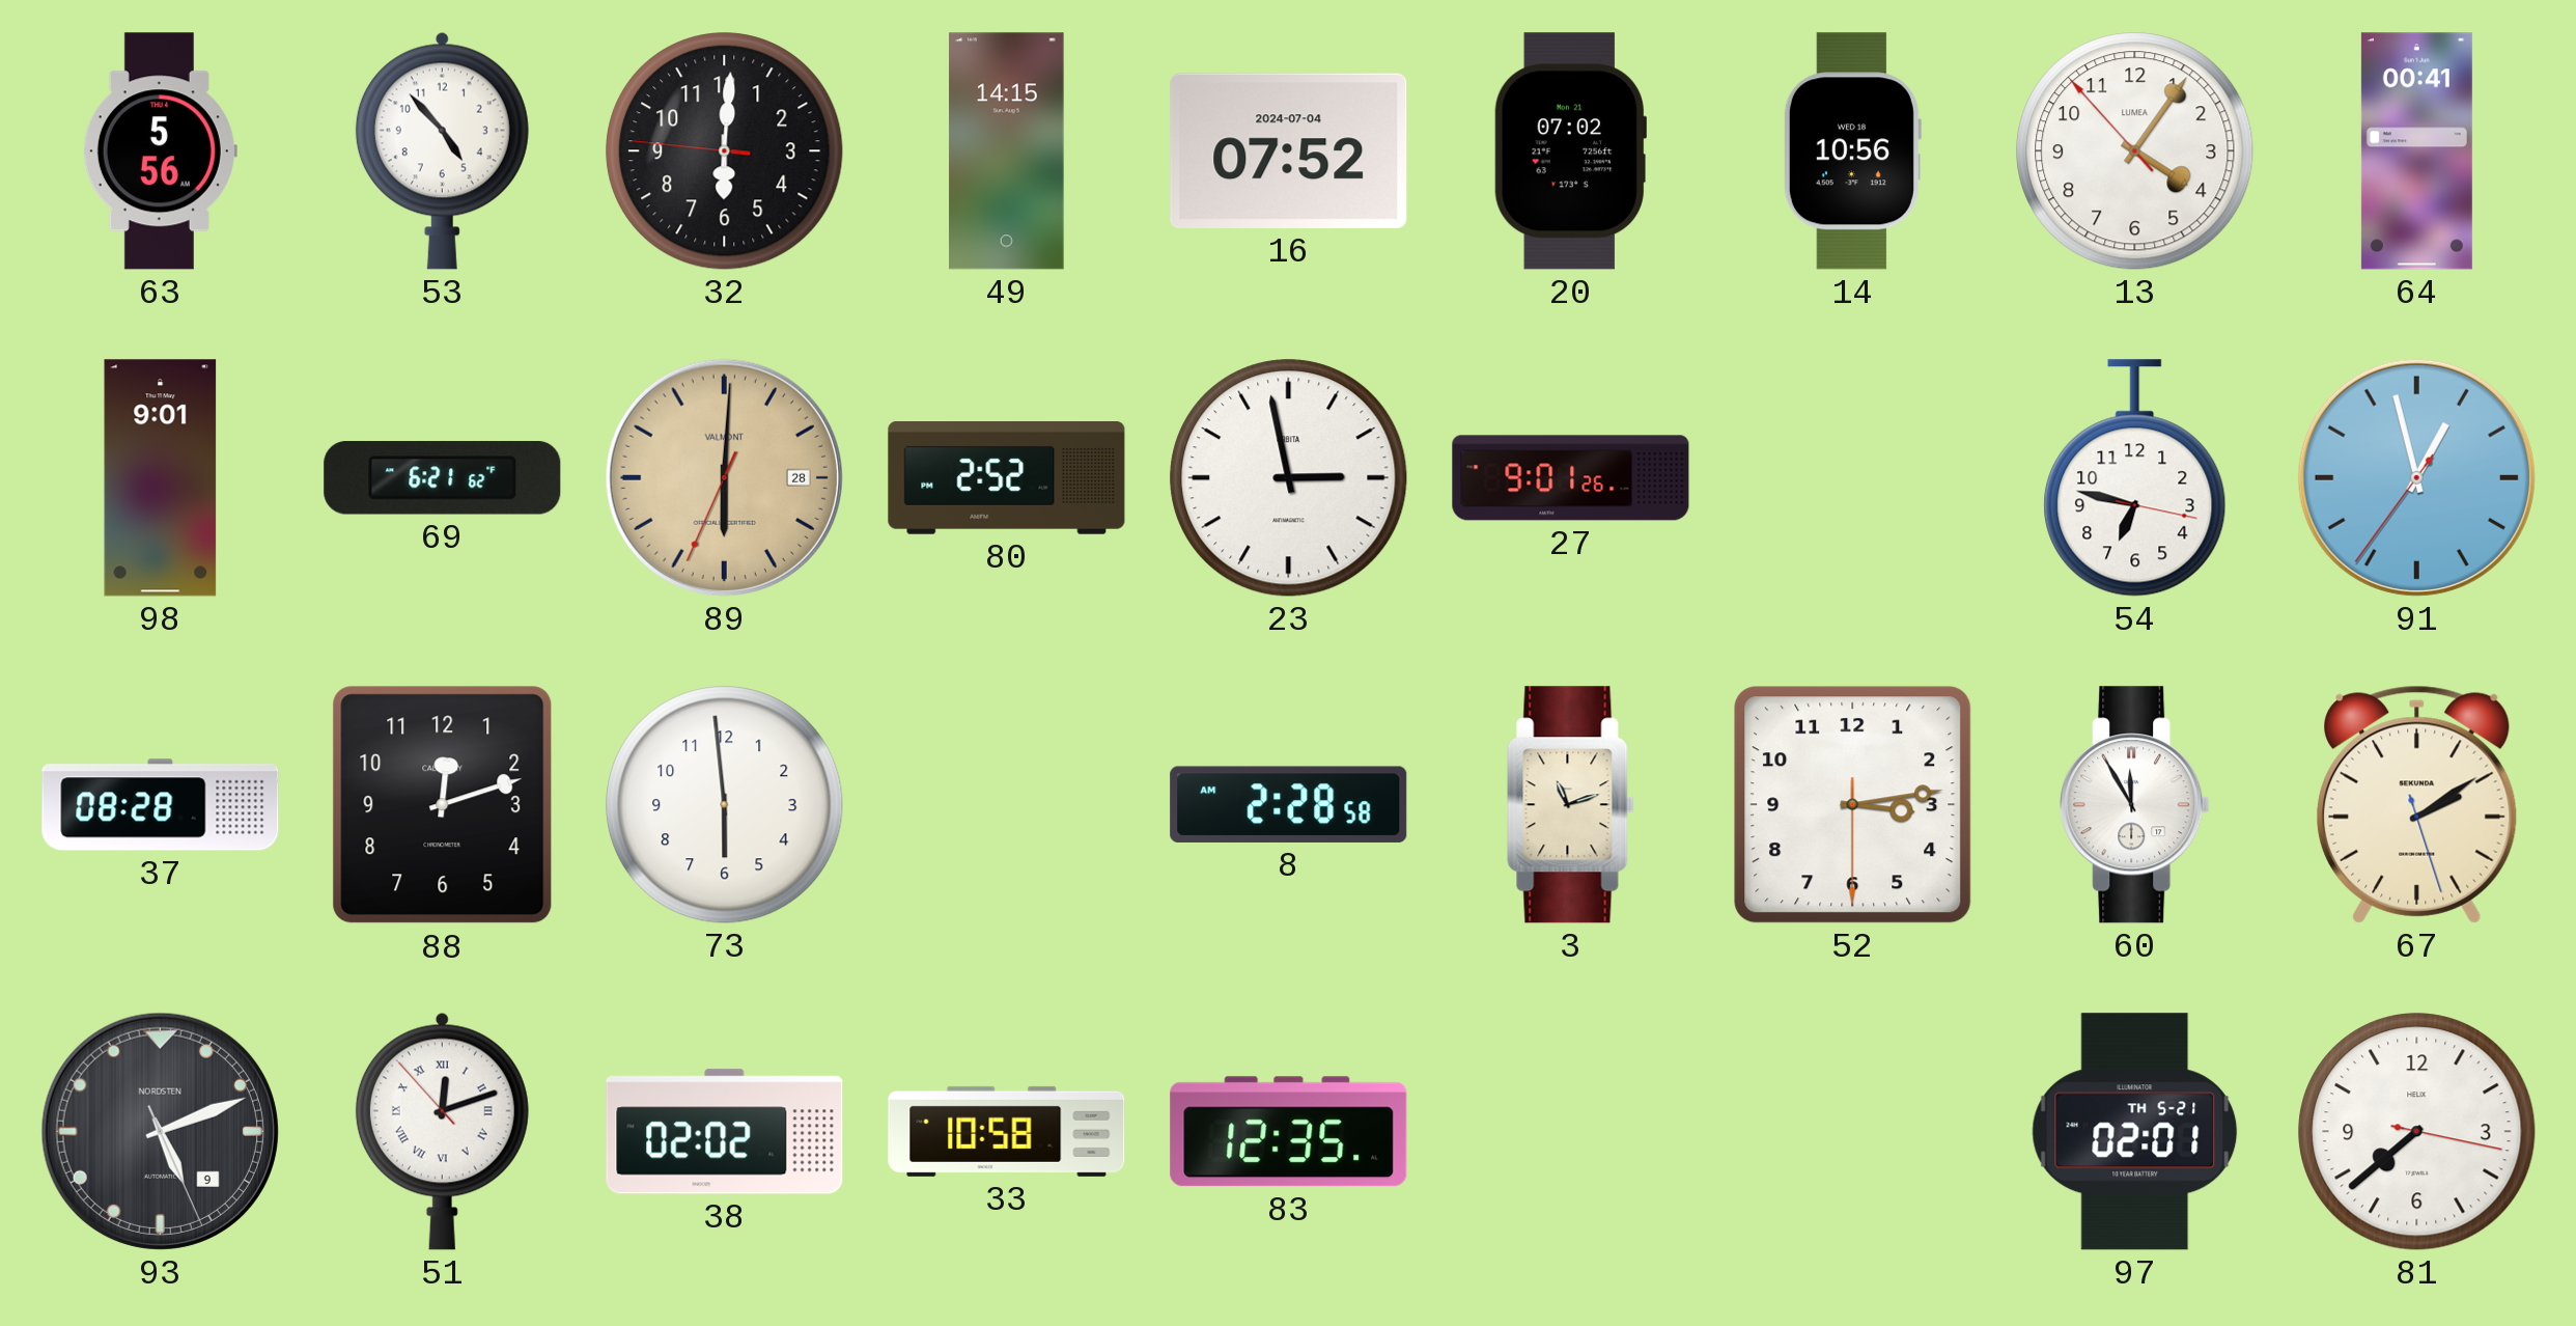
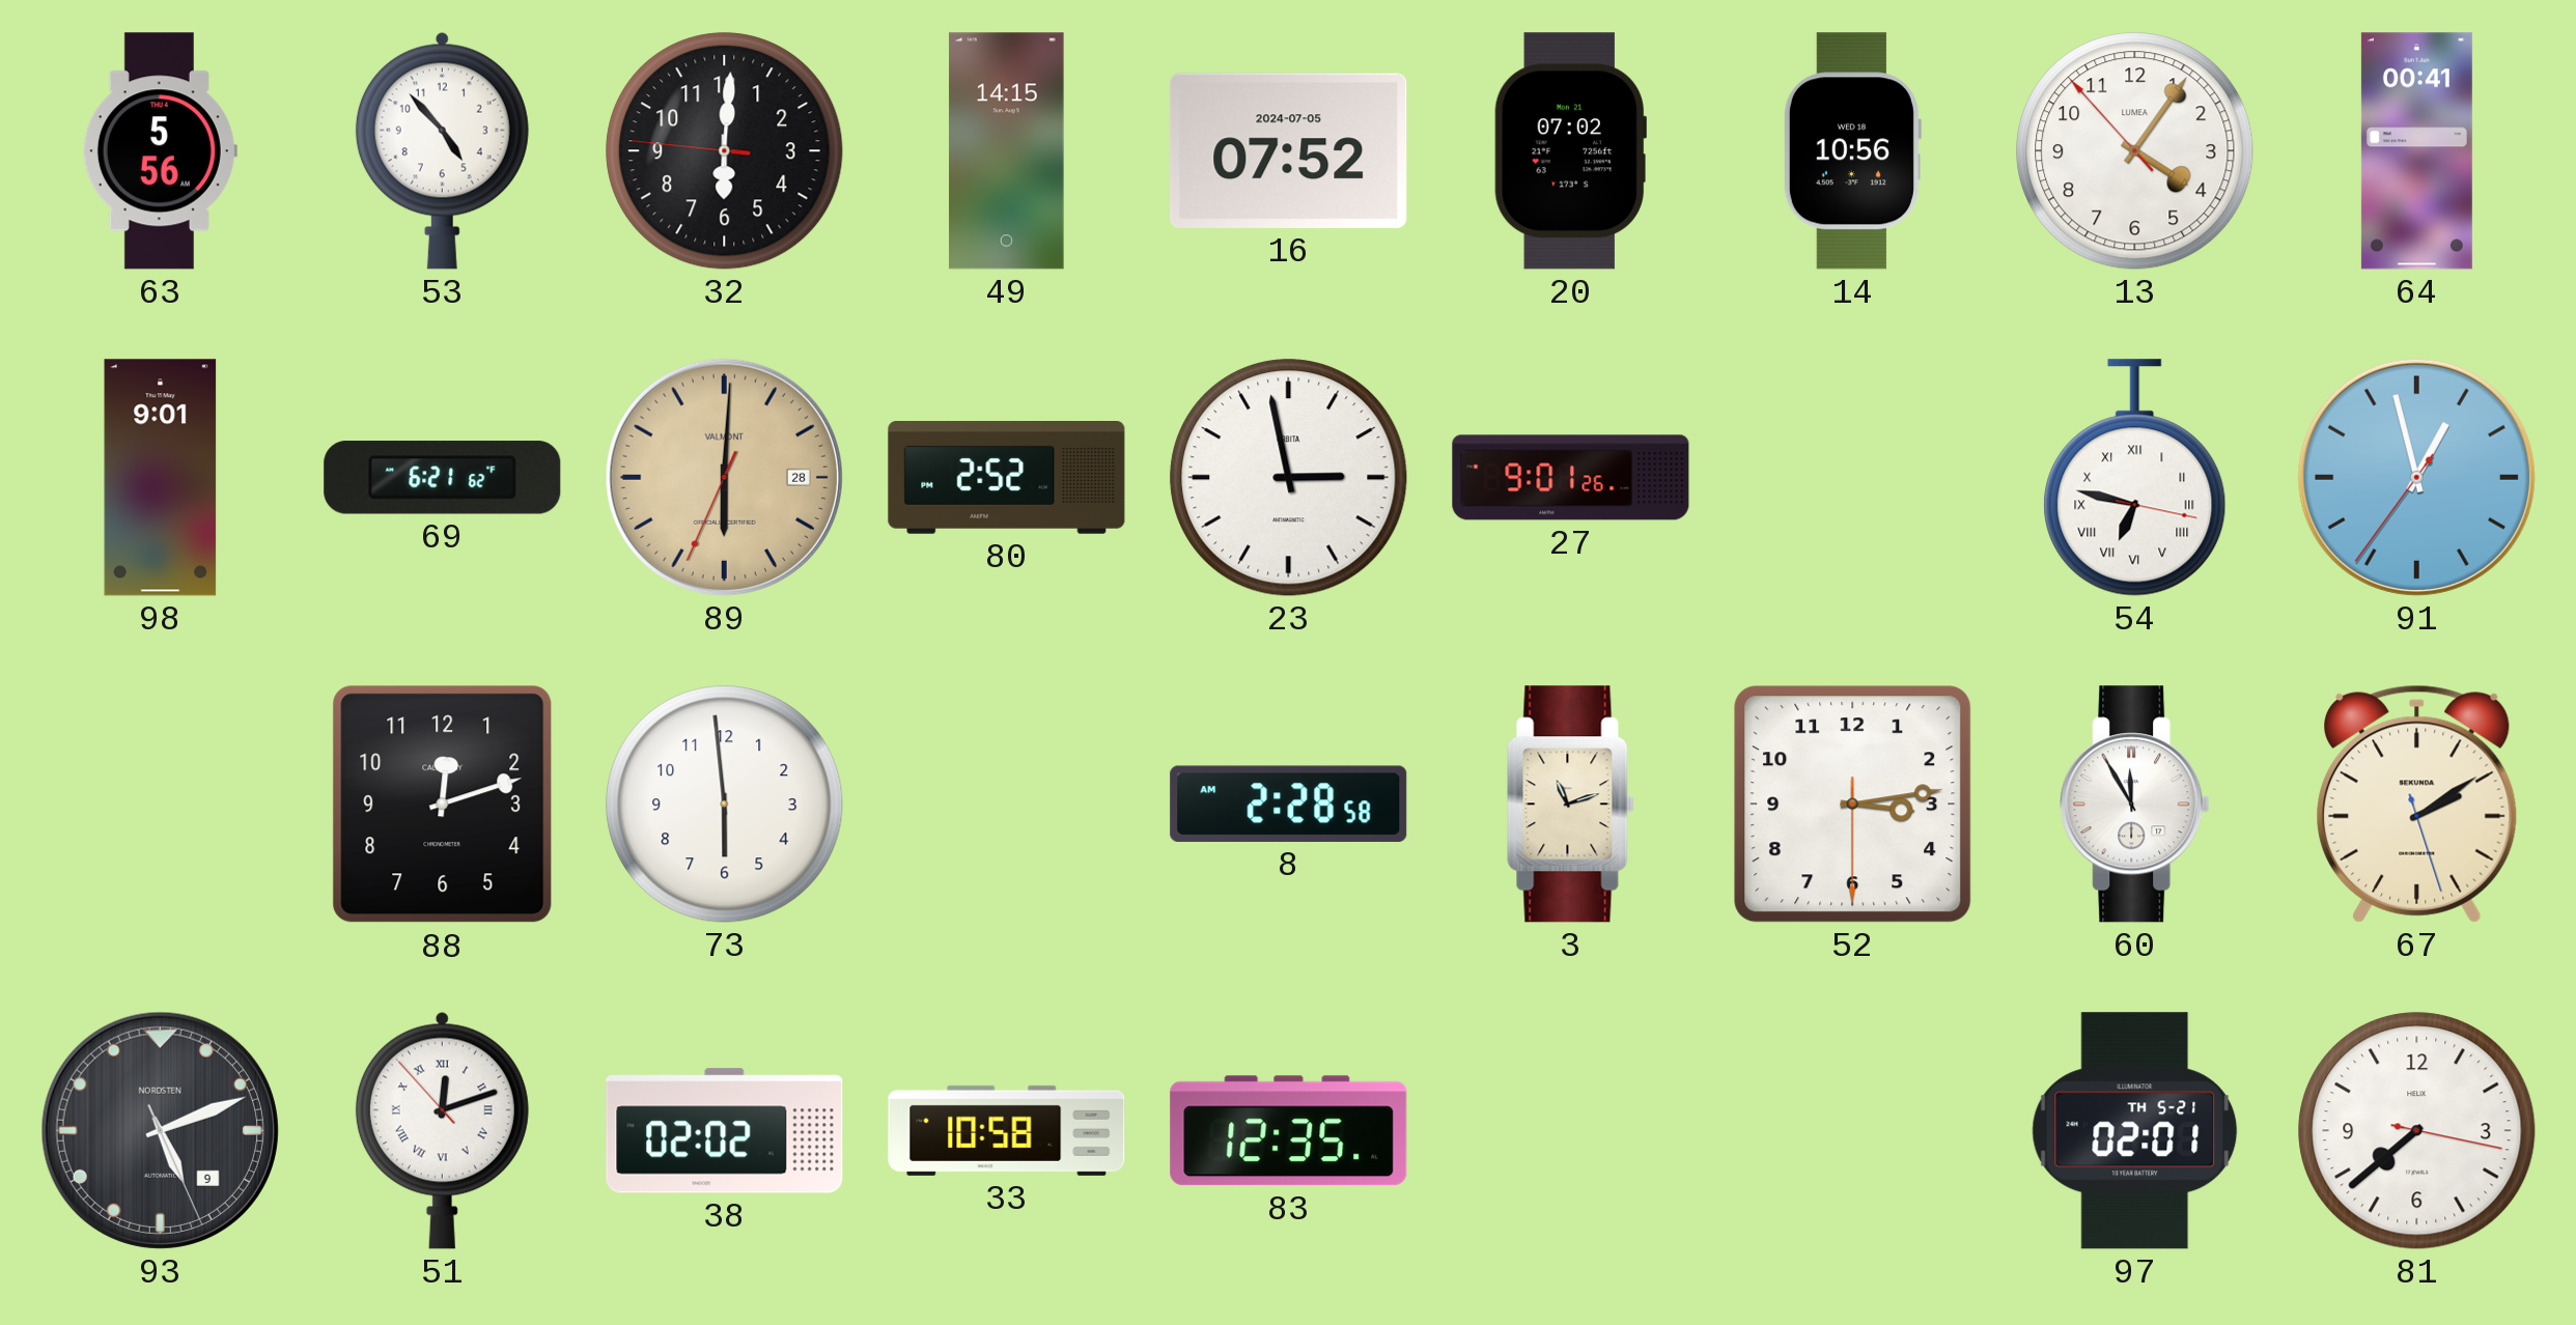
16 date: 2024-07-04 -> 2024-07-05 (1289, 150)
54 numerals: Arabic -> Roman (2135, 478)
37: 08:28 -> none (161, 805)
